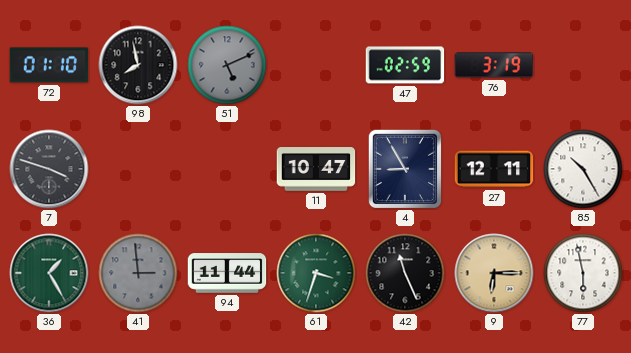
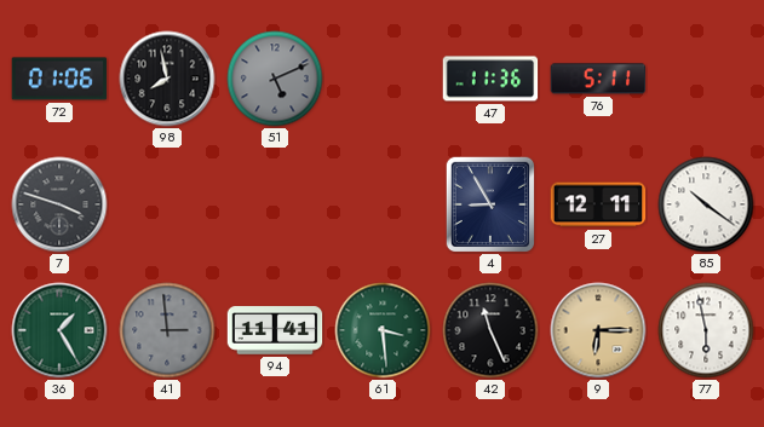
72: 01:10 -> 01:06 (59, 79)
47: 02:59 -> 11:36 (490, 79)
76: 3:19 -> 5:11 (598, 79)
11: 10:47 -> none (316, 170)
85: 10:25 -> 10:21 (706, 204)
94: 11:44 -> 11:41 (275, 330)
61: 3:33 -> 3:29 (383, 330)
